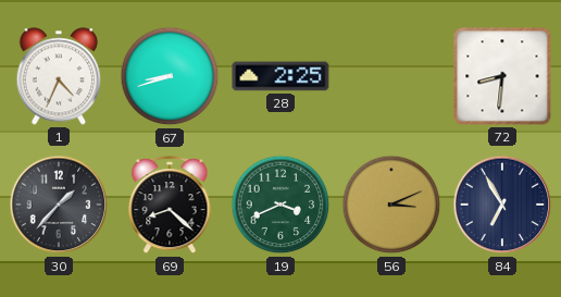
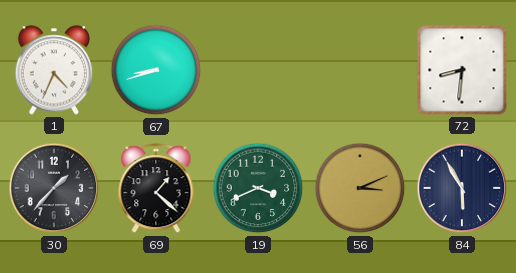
28: 2:25 -> none (280, 76)
69: 8:22 -> 1:22 (156, 189)
84: 6:55 -> 5:55 (462, 188)
